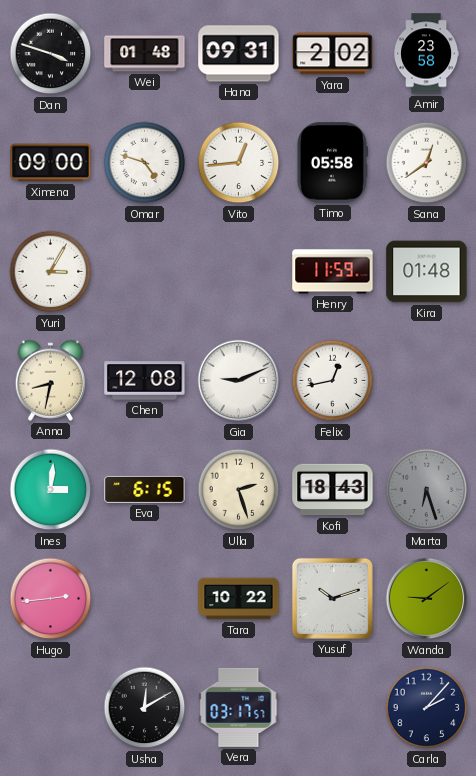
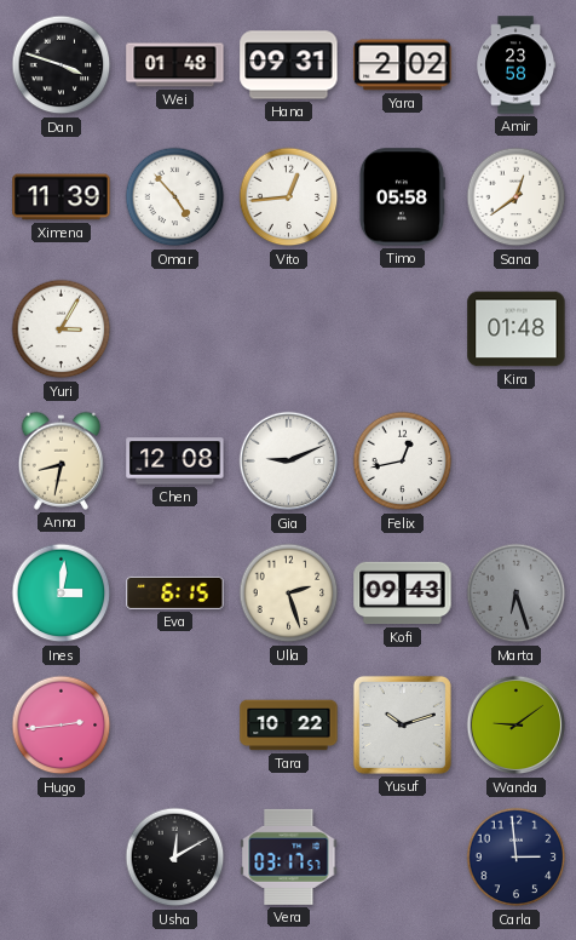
Ximena: 09:00 -> 11:39 (62, 197)
Omar: 4:48 -> 4:53 (175, 197)
Henry: 11:59 -> none (333, 272)
Kofi: 18:43 -> 09:43 (403, 594)
Carla: 2:07 -> 2:59 (517, 858)
